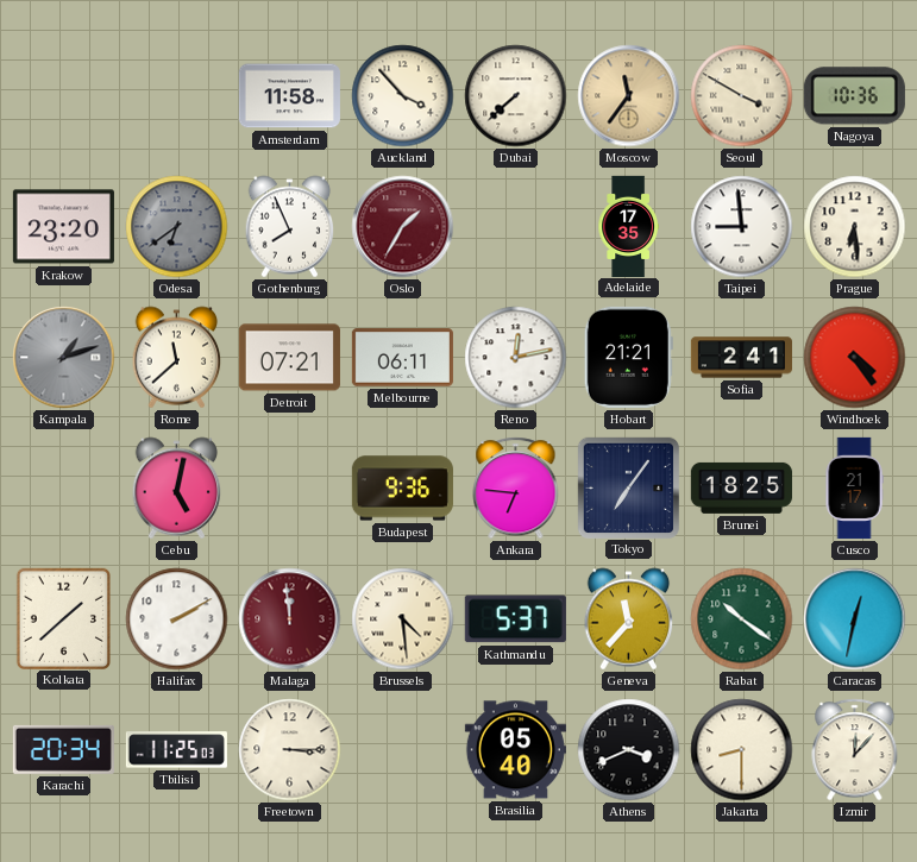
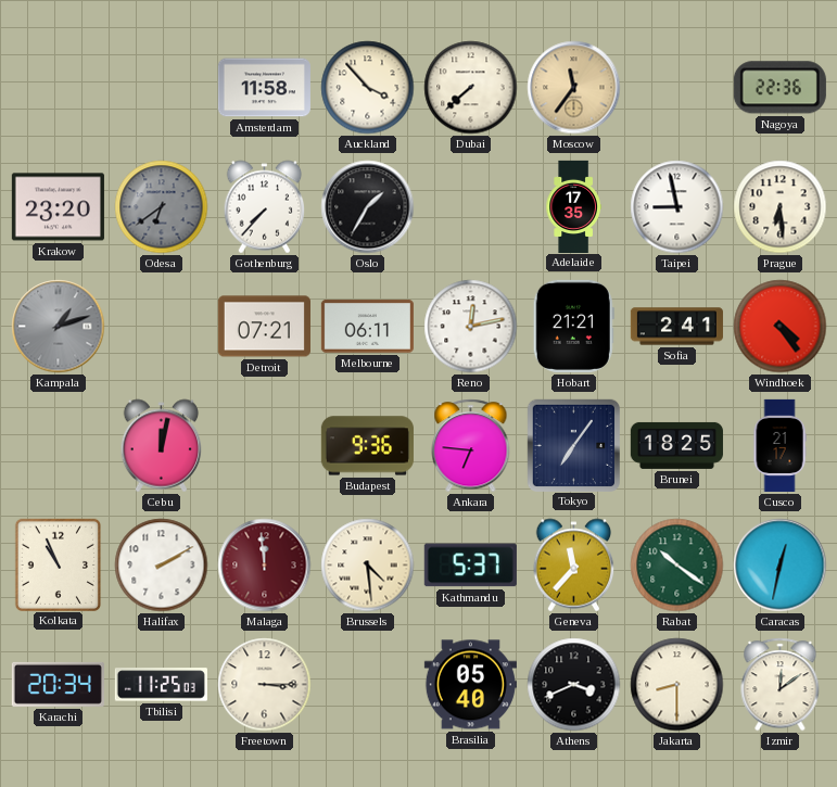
Seoul: 3:50 -> none (742, 96)
Nagoya: 10:36 -> 22:36 (779, 88)
Gothenburg: 7:56 -> 7:37 (265, 207)
Oslo dial: burgundy -> black (368, 207)
Taipei: 8:59 -> 8:58 (677, 207)
Rome: 11:38 -> none (177, 358)
Cebu: 5:02 -> 12:02 (162, 446)
Kolkata: 1:38 -> 10:56 (58, 564)
Izmir: 12:07 -> 12:09 (781, 685)
